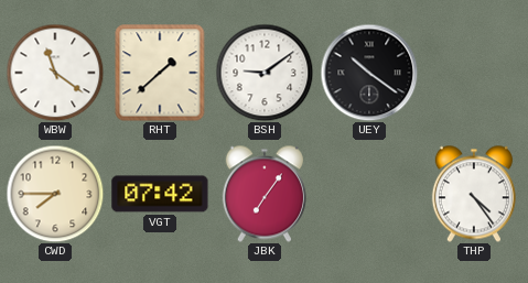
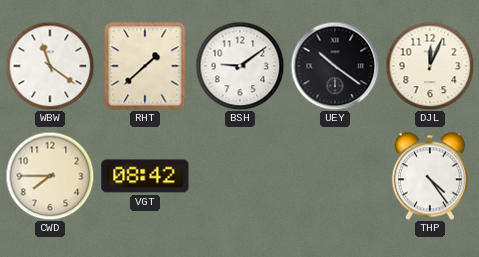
DJL: none -> 12:04 (430, 66)
VGT: 07:42 -> 08:42 (145, 176)
JBK: 7:06 -> none (265, 194)
